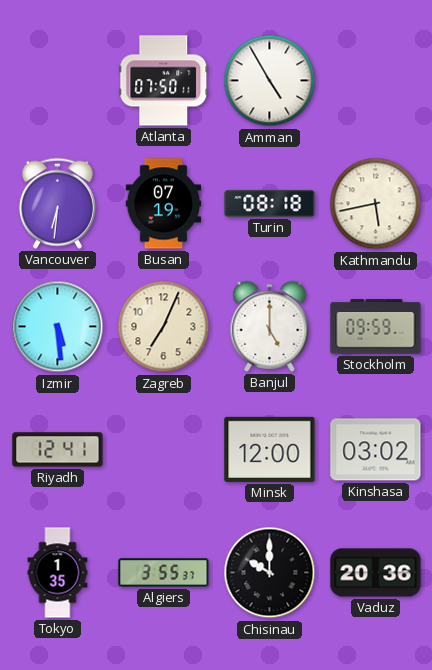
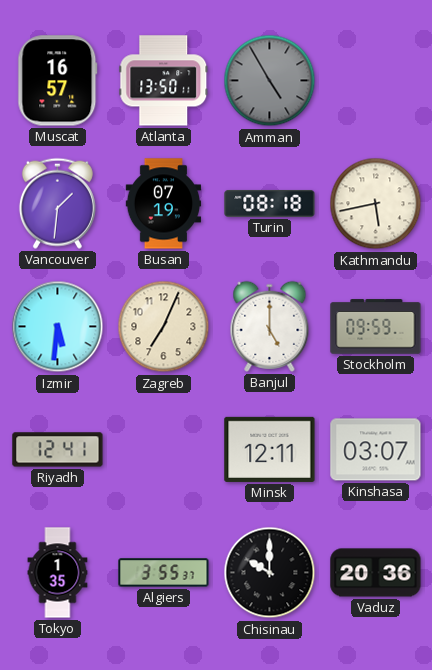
Muscat: none -> 16:57 (58, 81)
Atlanta: 07:50 -> 13:50 (164, 81)
Amman dial: white -> grey (270, 81)
Vancouver: 6:31 -> 1:31 (57, 203)
Izmir: 5:29 -> 5:31 (58, 327)
Minsk: 12:00 -> 12:11 (270, 449)
Kinshasa: 03:02 -> 03:07 (376, 450)
